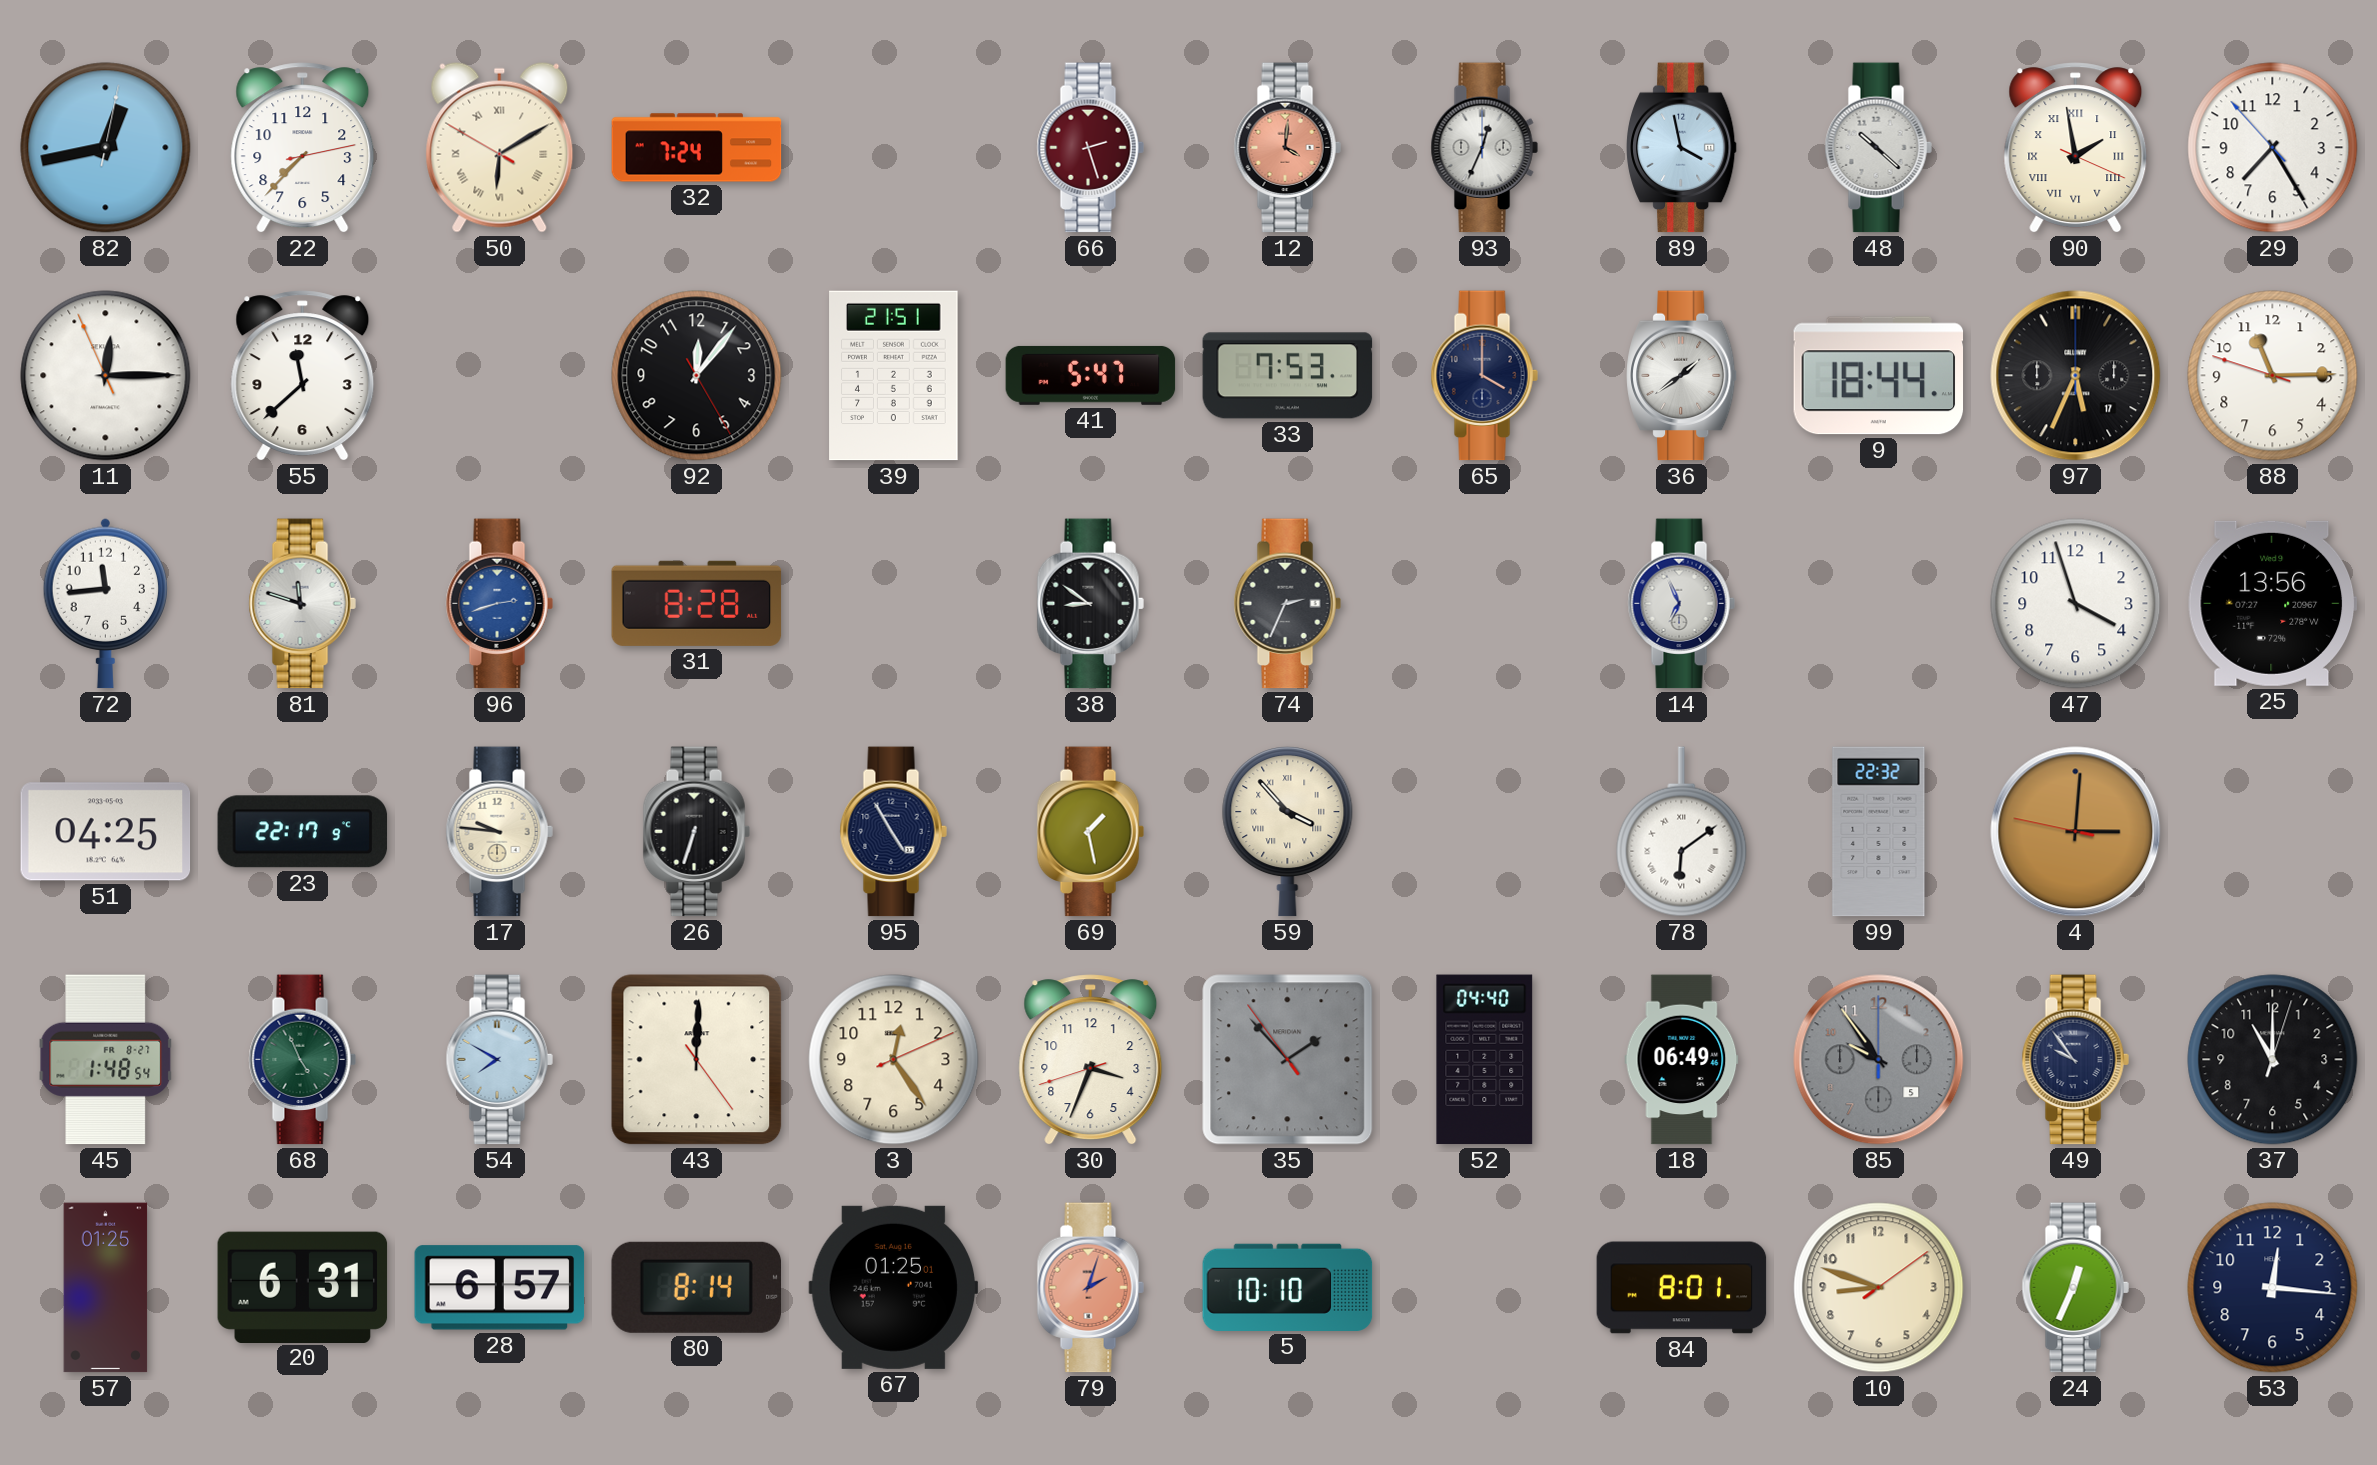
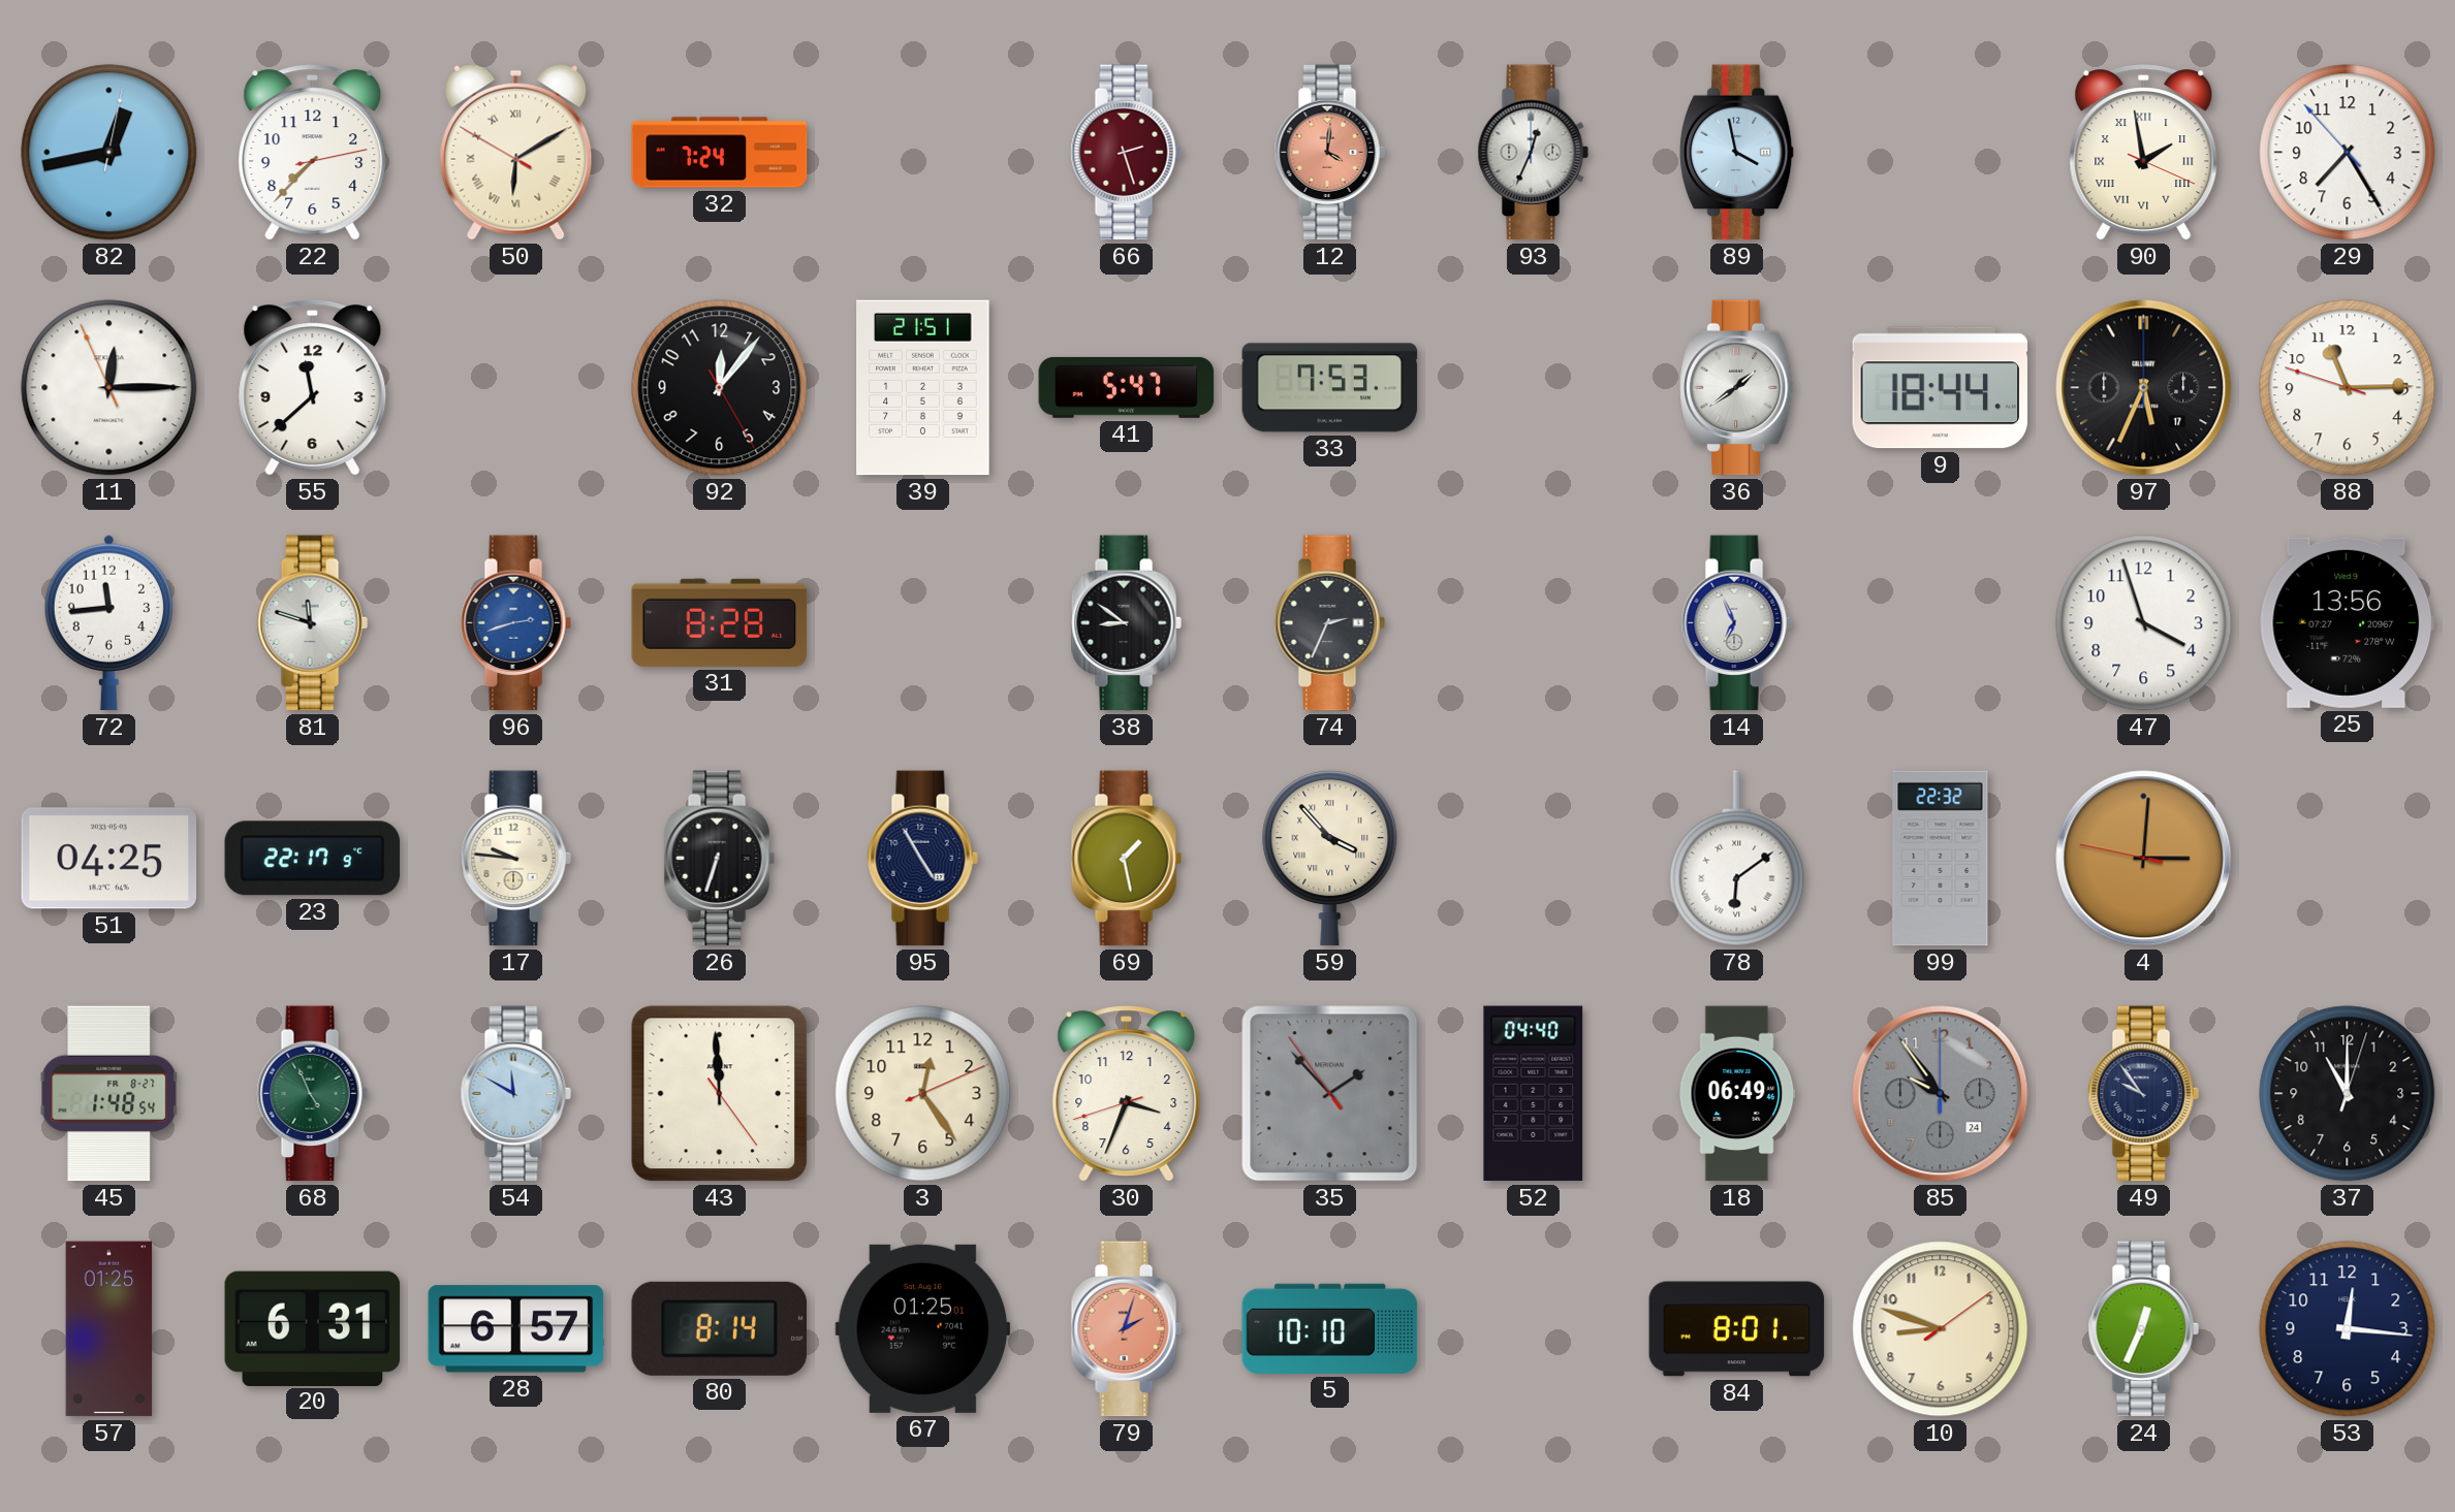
48: 10:22 -> none (1878, 148)
65: 4:00 -> none (1484, 376)
54: 7:50 -> 11:50 (515, 1094)
43: 12:00 -> 11:59 (720, 1094)
85 date: 5 -> 24 (1941, 1094)
